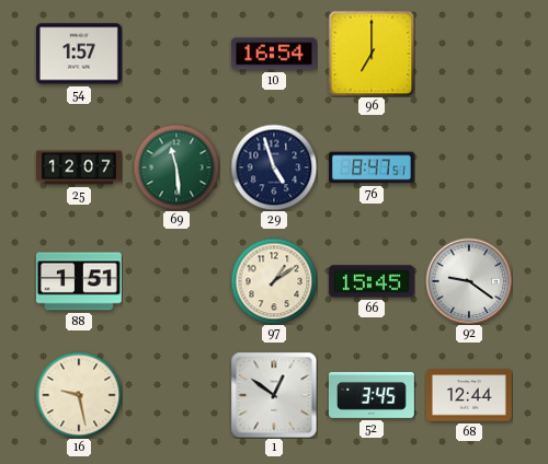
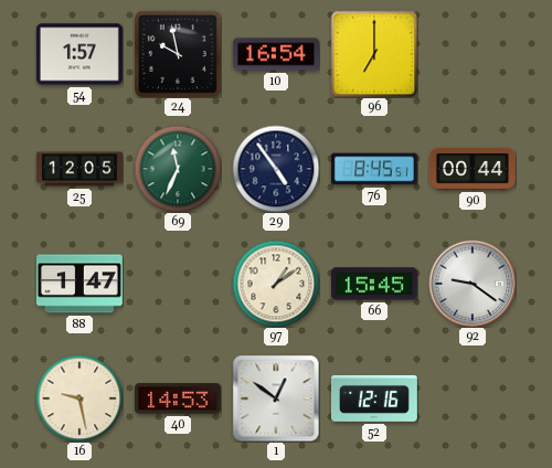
24: none -> 9:58 (178, 54)
25: 12:07 -> 12:05 (79, 169)
69: 11:29 -> 11:34 (178, 169)
29: 4:57 -> 4:54 (276, 169)
76: 8:47 -> 8:45 (374, 169)
90: none -> 00:44 (473, 169)
88: 1:51 -> 1:47 (79, 284)
40: none -> 14:53 (178, 398)
52: 3:45 -> 12:16 (374, 398)
68: 12:44 -> none (469, 395)
